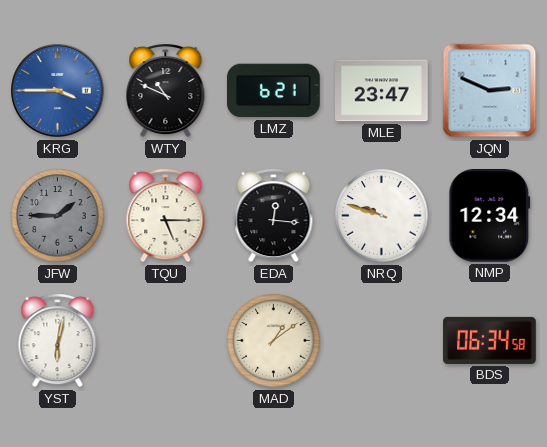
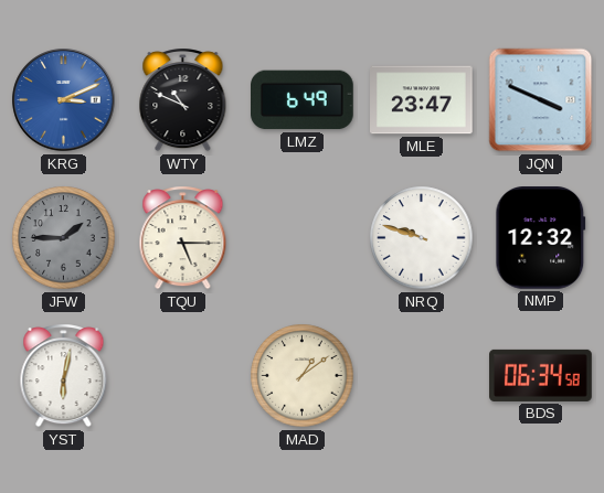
KRG: 3:45 -> 3:11 (64, 100)
LMZ: 6:21 -> 6:49 (303, 100)
JQN: 2:49 -> 3:49 (541, 100)
EDA: 12:16 -> none (274, 216)
NMP: 12:34 -> 12:32 (541, 238)
